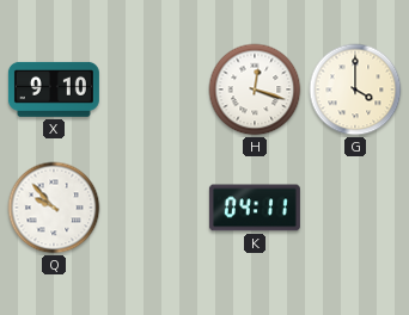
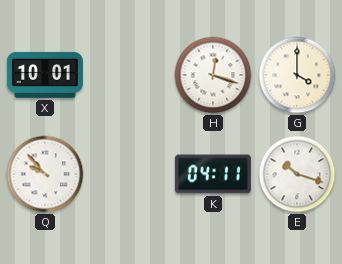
X: 9:10 -> 10:01 (45, 75)
E: none -> 10:18 (297, 174)
